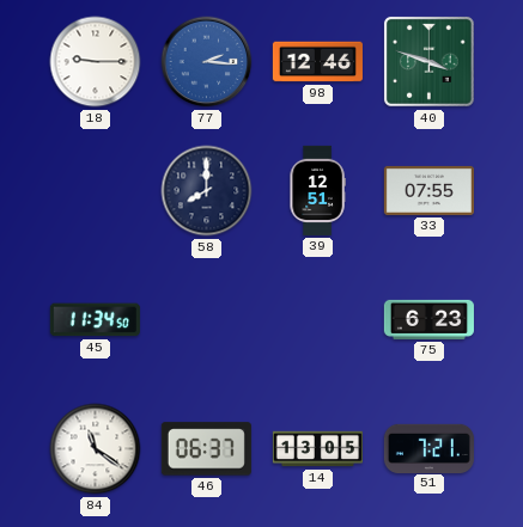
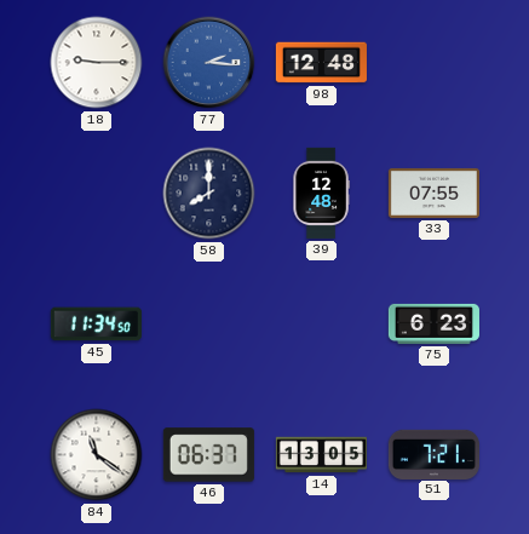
98: 12:46 -> 12:48 (321, 63)
40: 3:48 -> none (428, 61)
39: 12:51 -> 12:48 (321, 193)
